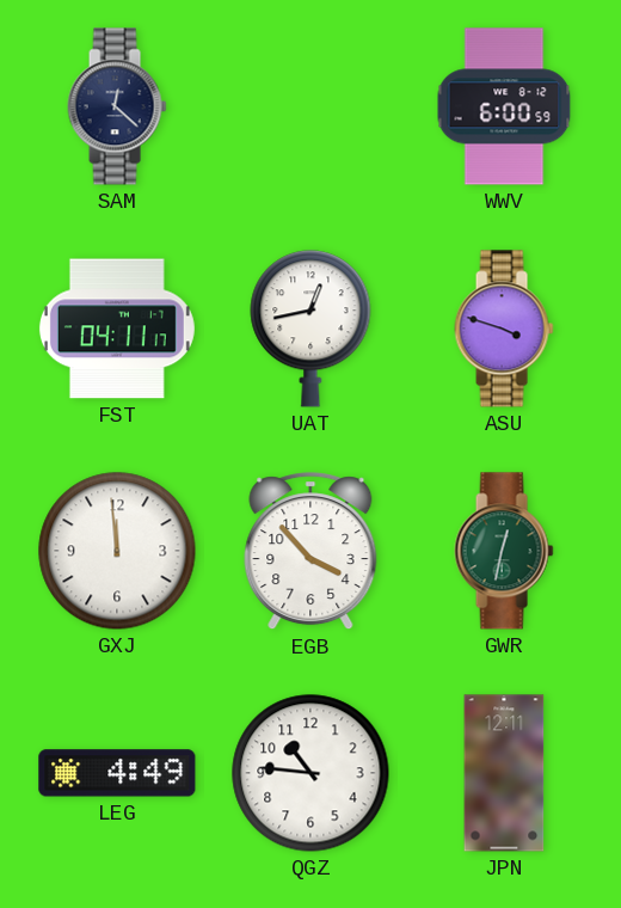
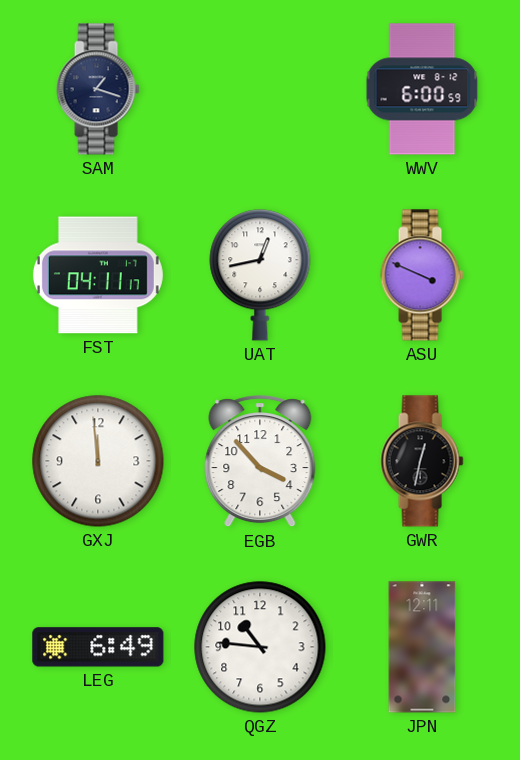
SAM: 12:22 -> 1:18 (98, 89)
ASU: 3:48 -> 3:49 (422, 275)
GWR dial: green -> black (422, 461)
LEG: 4:49 -> 6:49 (98, 647)
